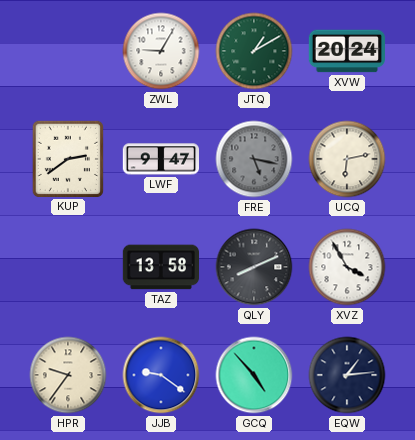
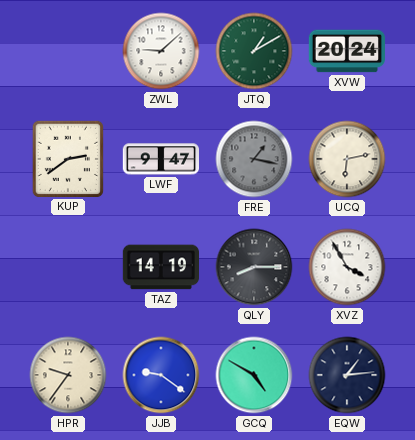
ZWL: 9:05 -> 9:08 (161, 51)
FRE: 5:17 -> 1:17 (254, 159)
TAZ: 13:58 -> 14:19 (160, 267)
QLY: 8:11 -> 8:15 (254, 267)
GCQ: 4:53 -> 4:50 (254, 375)
